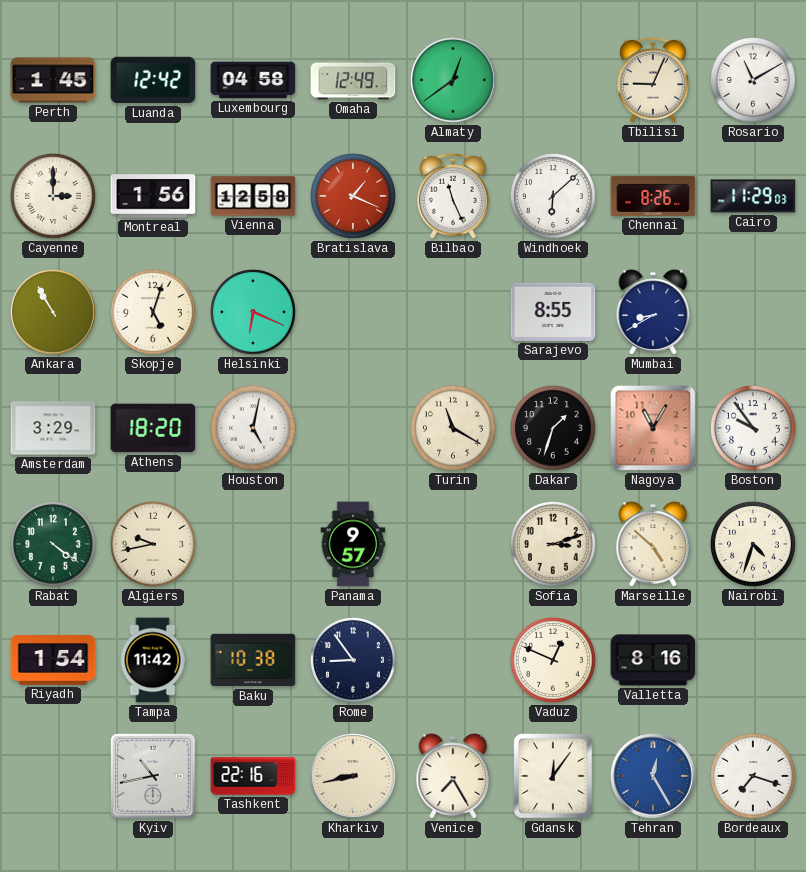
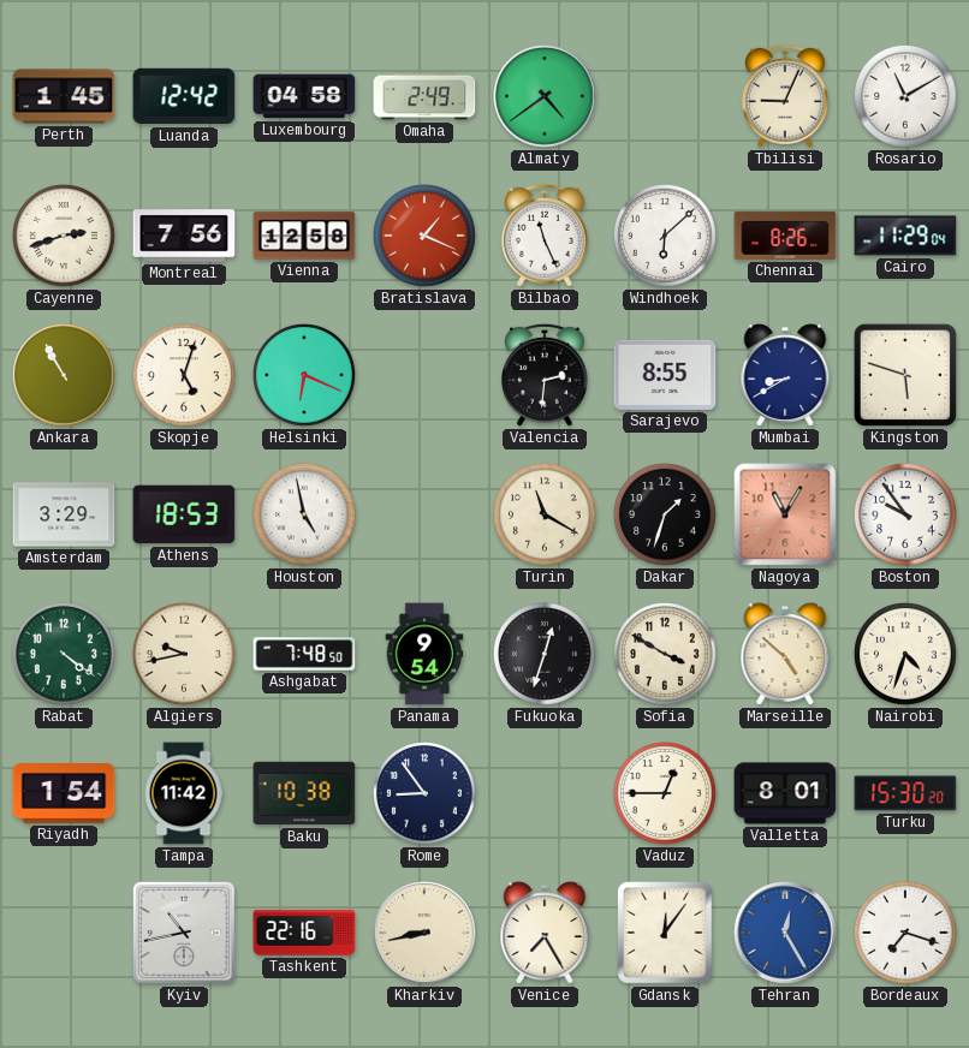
Omaha: 12:49 -> 2:49 (424, 96)
Almaty: 12:39 -> 4:39 (545, 96)
Cayenne: 3:00 -> 2:42 (65, 237)
Montreal: 1:56 -> 7:56 (184, 236)
Cairo: 11:29:03 -> 11:29:04 (905, 236)
Valencia: none -> 2:31 (546, 375)
Kingston: none -> 5:48 (905, 375)
Athens: 18:20 -> 18:53 (184, 514)
Houston: 5:02 -> 4:58 (305, 516)
Ashgabat: none -> 7:48 (304, 654)
Panama: 9:57 -> 9:54 (424, 654)
Fukuoka: none -> 12:33 (546, 655)
Sofia: 3:12 -> 3:50 (666, 655)
Vaduz: 12:49 -> 12:45 (666, 794)
Valletta: 8:16 -> 8:01 (785, 793)
Turku: none -> 15:30 (905, 793)
